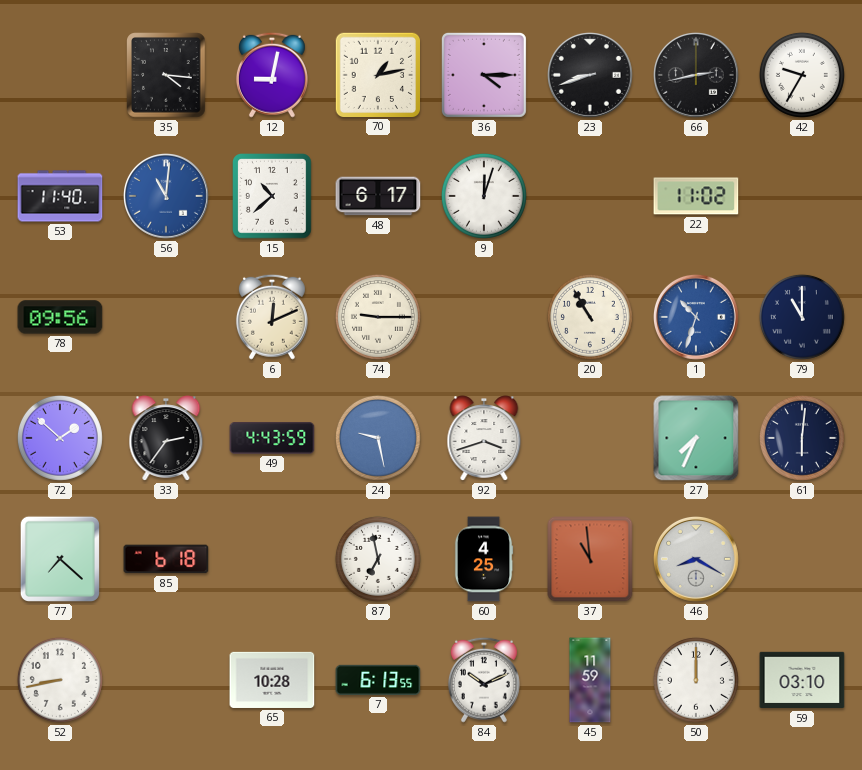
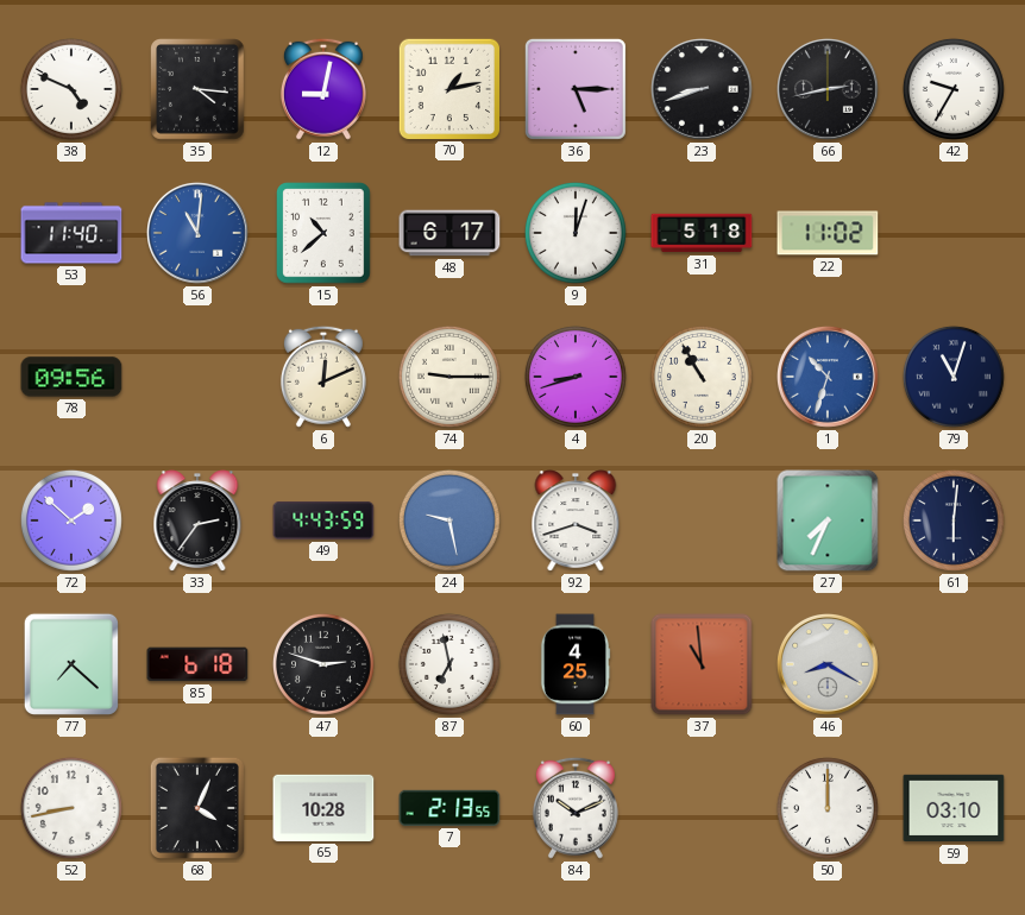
38: none -> 4:49 (71, 89)
36: 4:15 -> 5:15 (576, 89)
31: none -> 5:18 (702, 233)
4: none -> 8:42 (576, 377)
79: 11:00 -> 11:03 (954, 377)
47: none -> 2:48 (323, 664)
68: none -> 4:04 (197, 808)
7: 6:13 -> 2:13 (449, 808)
45: 11:59 -> none (590, 680)
